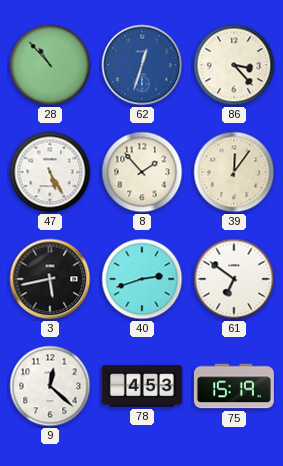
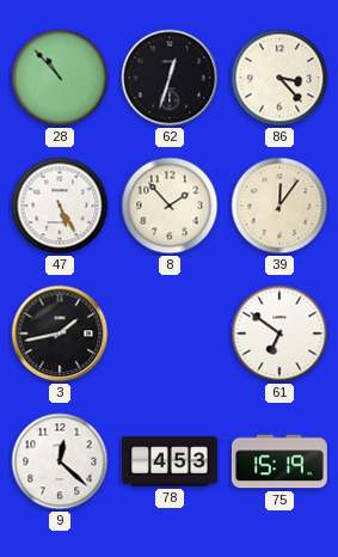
62 dial: blue -> black (170, 78)
3: 5:43 -> 1:43 (60, 333)
40: 2:42 -> none (142, 279)
